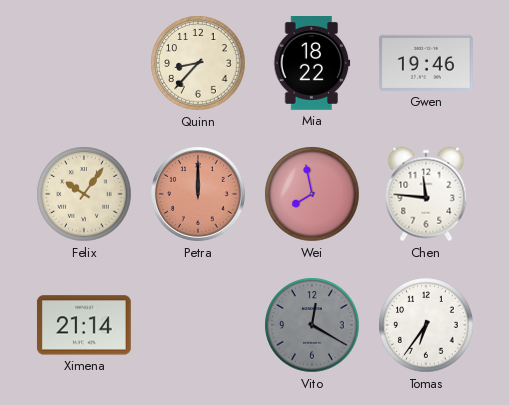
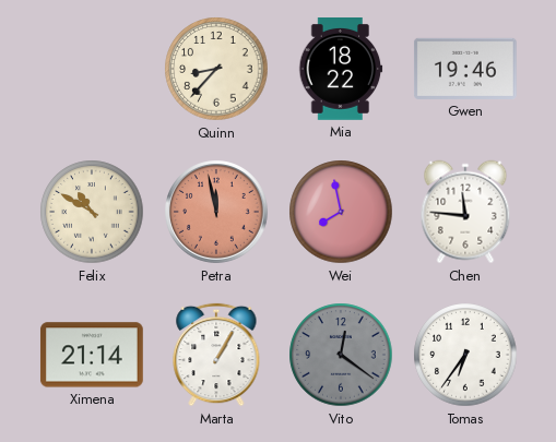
Felix: 10:06 -> 10:50 (92, 212)
Petra: 12:00 -> 11:58 (217, 213)
Marta: none -> 1:05 (216, 355)
Vito: 12:20 -> 12:21 (341, 355)
